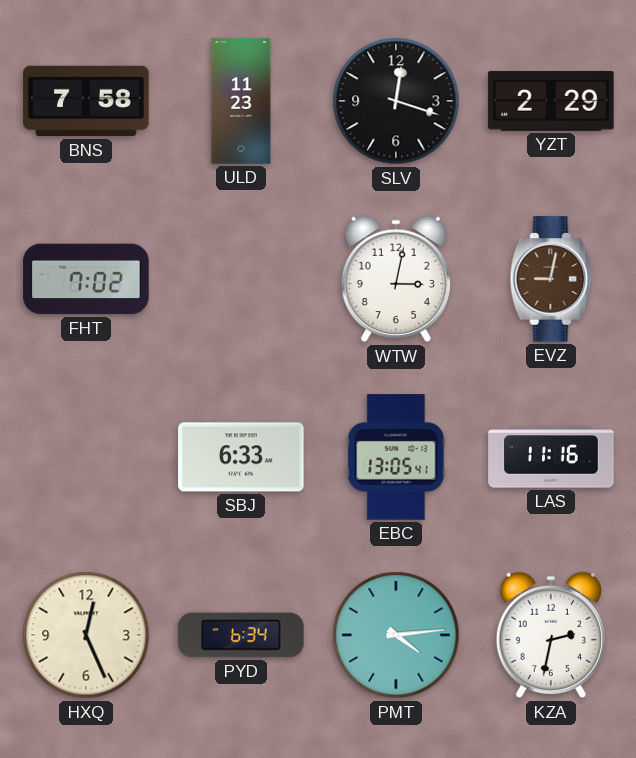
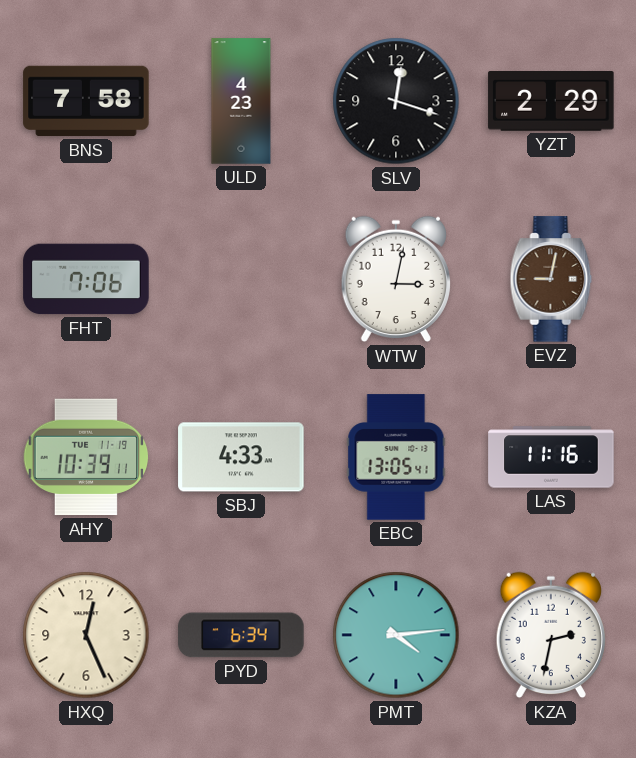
ULD: 11:23 -> 4:23 (241, 101)
FHT: 7:02 -> 7:06 (86, 279)
AHY: none -> 10:39 (86, 457)
SBJ: 6:33 -> 4:33 (241, 457)
